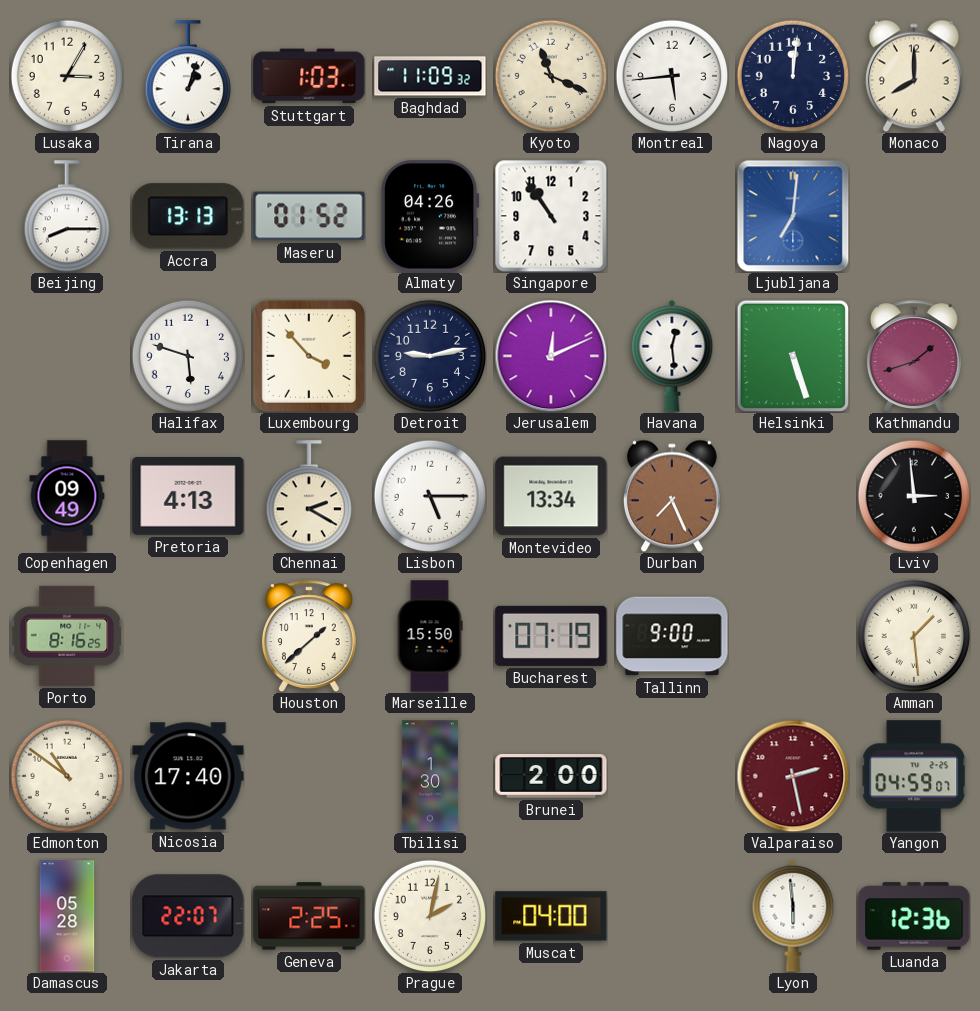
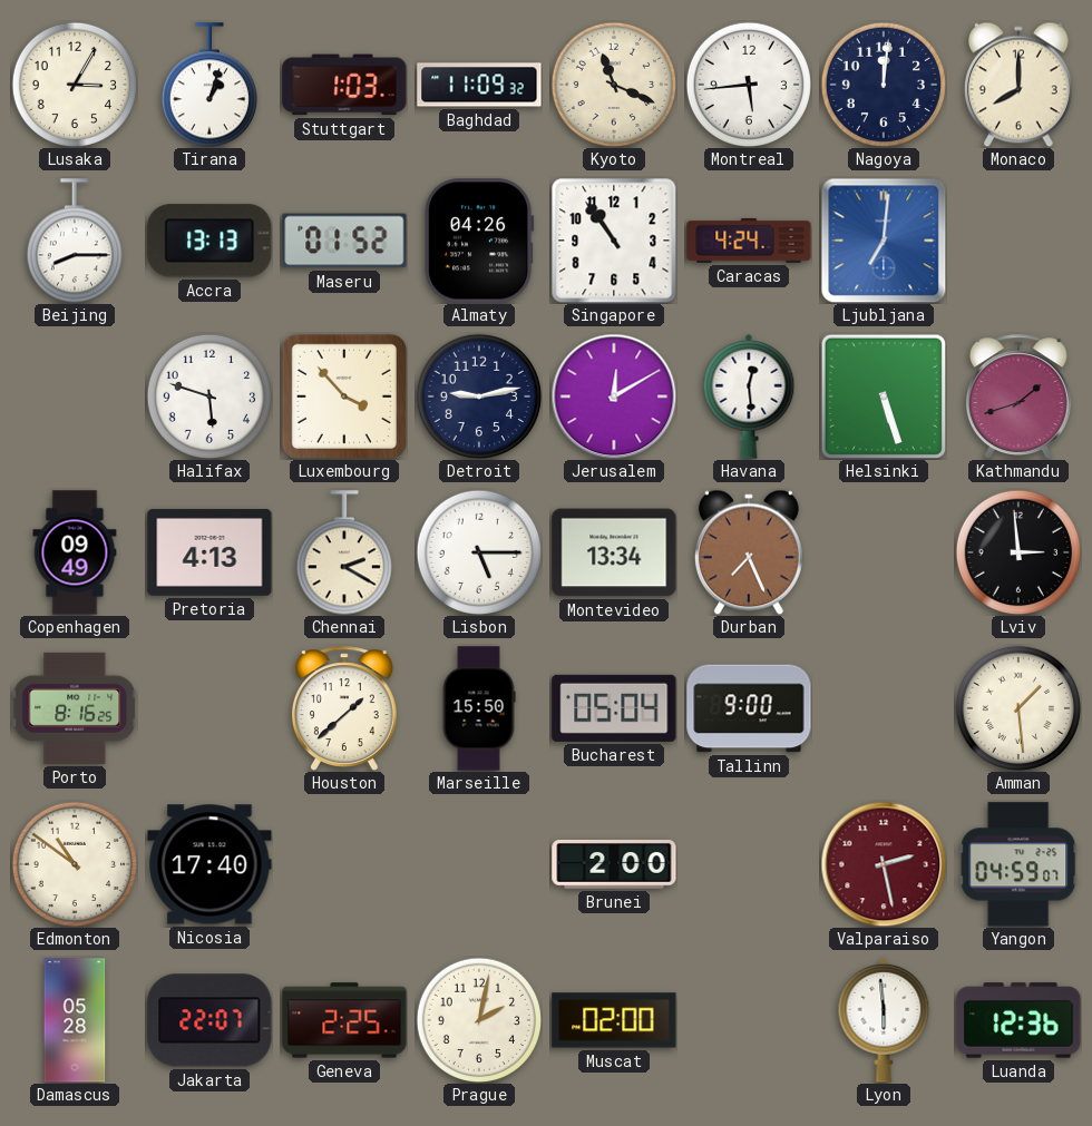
Caracas: none -> 4:24 (749, 241)
Jerusalem: 12:11 -> 12:10 (614, 396)
Bucharest: 07:19 -> 05:04 (614, 708)
Tbilisi: 1:30 -> none (430, 776)
Muscat: 04:00 -> 02:00 (614, 1020)
